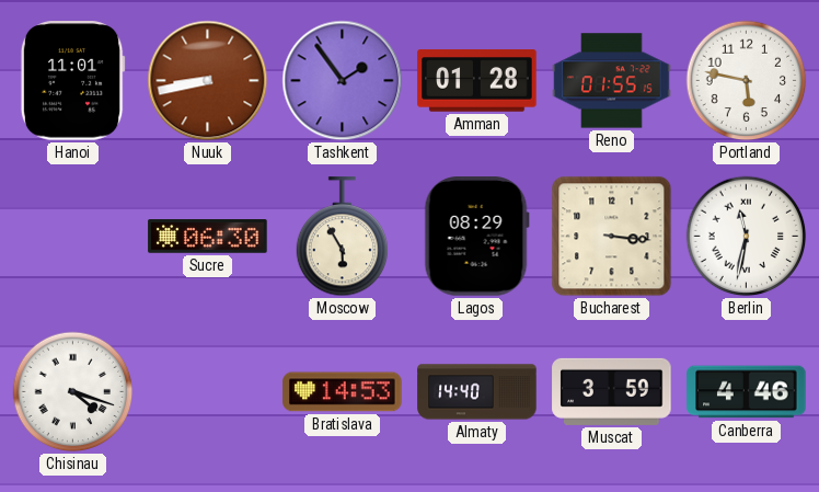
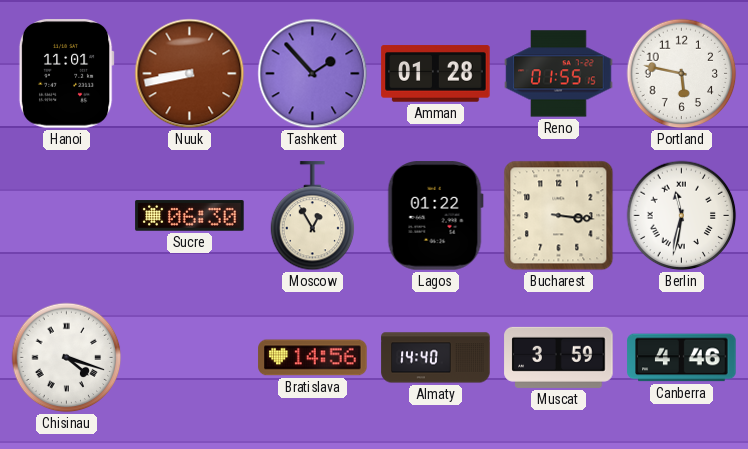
Tashkent: 1:54 -> 1:53 (313, 74)
Moscow: 5:55 -> 12:55 (313, 216)
Lagos: 08:29 -> 01:22 (435, 216)
Bratislava: 14:53 -> 14:56 (313, 358)
